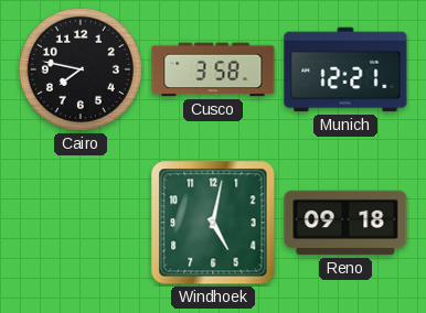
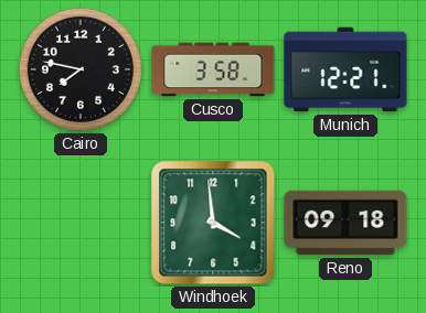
Windhoek: 5:02 -> 3:59 (213, 223)
